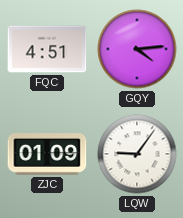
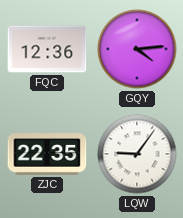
FQC: 4:51 -> 12:36 (47, 49)
ZJC: 01:09 -> 22:35 (47, 155)
